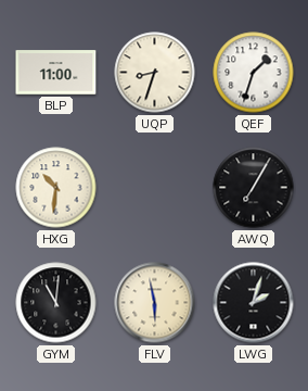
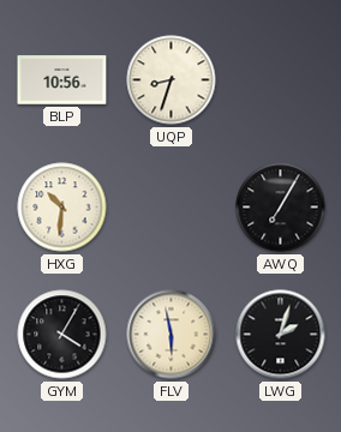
BLP: 11:00 -> 10:56 (62, 80)
QEF: 1:33 -> none (254, 73)
GYM: 11:01 -> 4:05 (62, 335)
